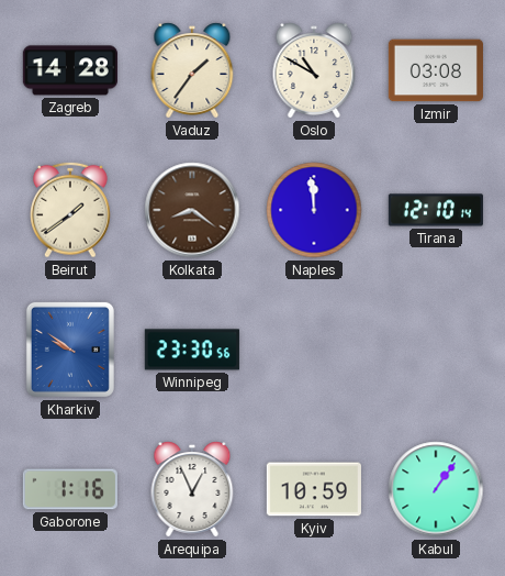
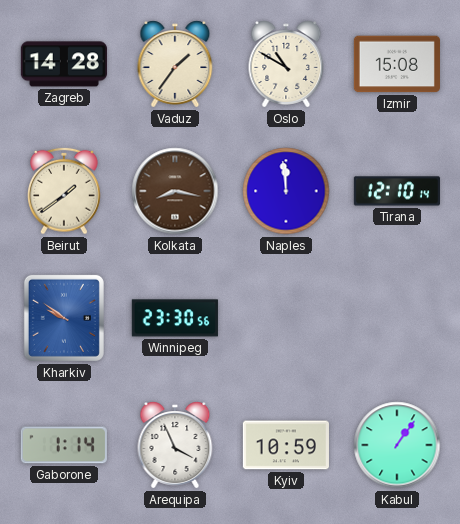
Izmir: 03:08 -> 15:08 (397, 64)
Kolkata: 8:21 -> 8:17 (175, 191)
Gaborone: 1:16 -> 1:14 (64, 445)
Arequipa: 12:56 -> 3:56 (175, 445)
